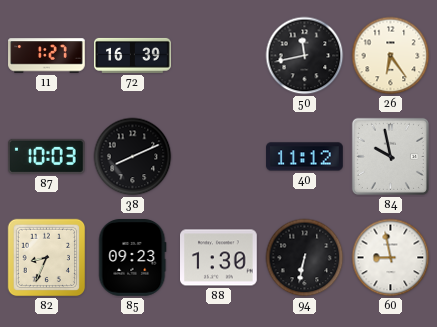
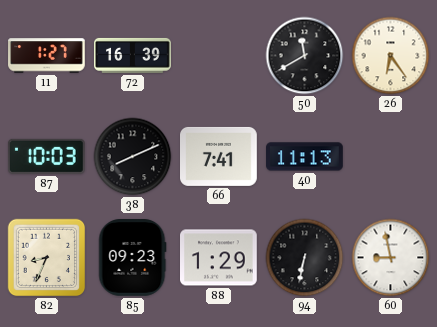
50: 11:43 -> 11:40 (305, 56)
66: none -> 7:41 (219, 156)
40: 11:12 -> 11:13 (305, 157)
84: 9:58 -> none (390, 156)
88: 1:30 -> 1:29 (219, 258)
